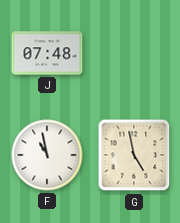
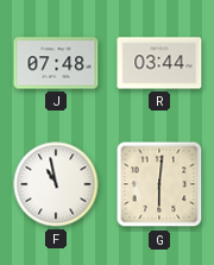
R: none -> 03:44 (159, 63)
G: 4:58 -> 6:01 (159, 184)
